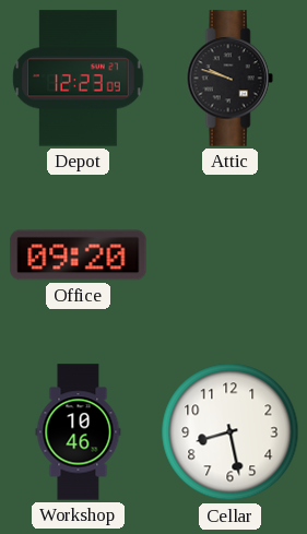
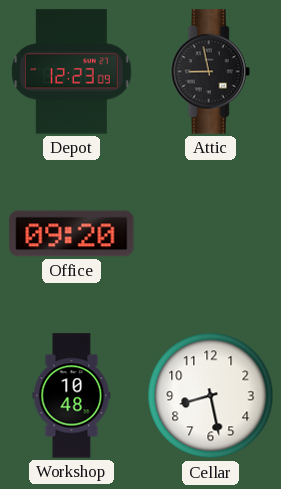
Attic: 9:48 -> 8:58 (210, 72)
Workshop: 10:46 -> 10:48 (72, 396)
